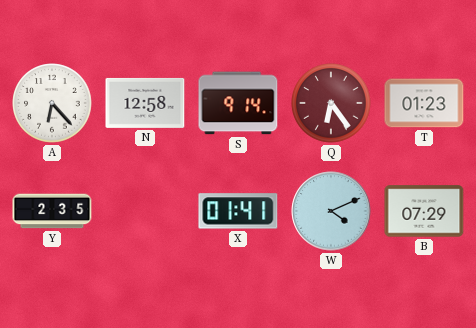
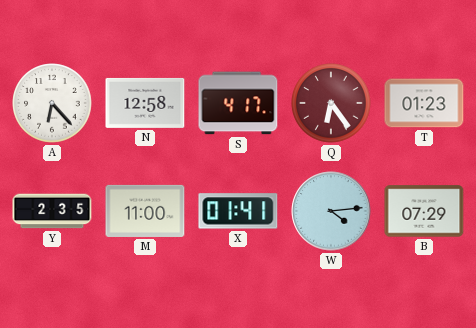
S: 9:14 -> 4:17 (238, 103)
M: none -> 11:00 (145, 211)
W: 4:11 -> 4:14 (331, 211)
